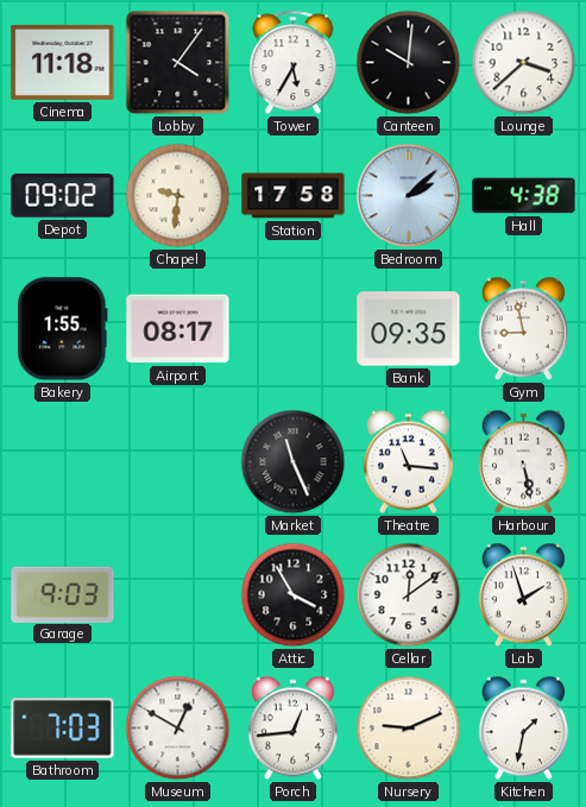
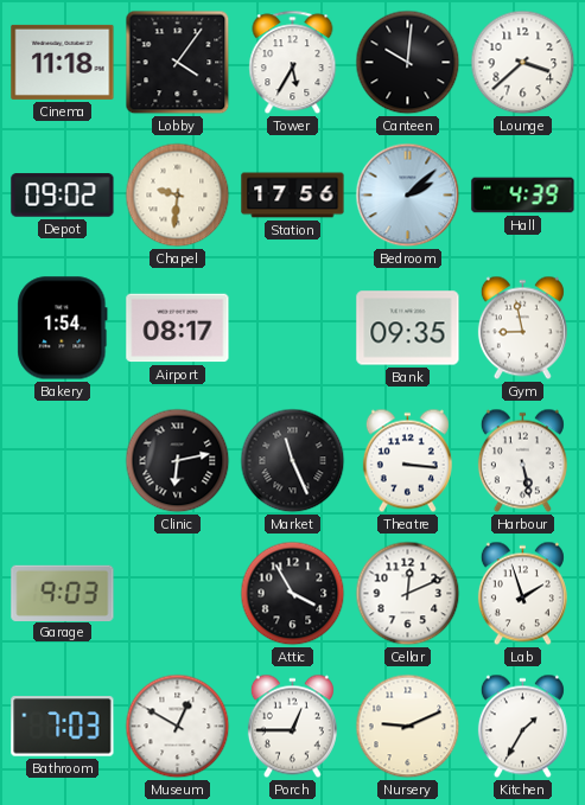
Station: 17:58 -> 17:56 (293, 196)
Hall: 4:38 -> 4:39 (523, 196)
Bakery: 1:55 -> 1:54 (63, 328)
Clinic: none -> 6:13 (178, 461)
Theatre: 11:16 -> 3:16 (407, 461)
Cellar: 12:09 -> 12:11 (408, 594)
Porch: 12:44 -> 12:45 (292, 727)
Kitchen: 1:32 -> 1:35 (522, 727)
